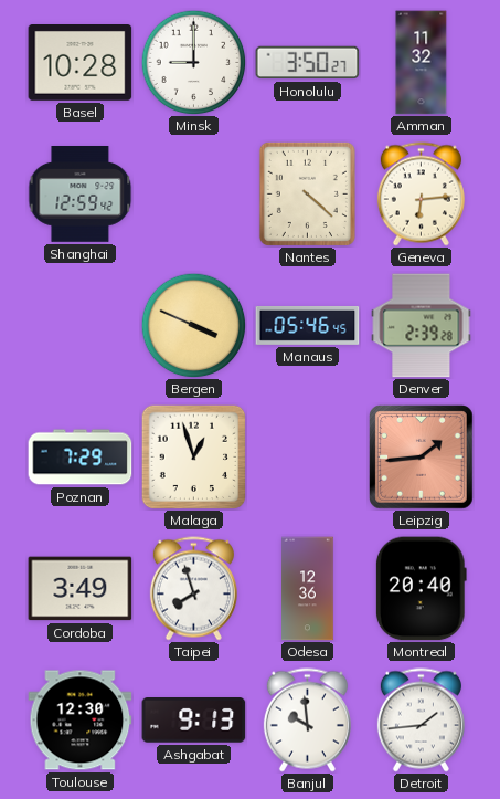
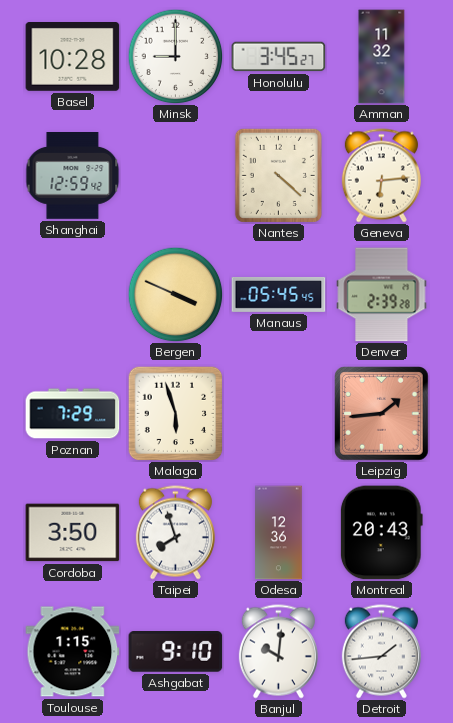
Honolulu: 3:50 -> 3:45 (279, 57)
Manaus: 05:46 -> 05:45 (279, 294)
Malaga: 12:57 -> 5:57 (175, 413)
Cordoba: 3:49 -> 3:50 (73, 533)
Montreal: 20:40 -> 20:43 (381, 533)
Toulouse: 12:30 -> 1:15 (73, 652)
Ashgabat: 9:13 -> 9:10 (176, 652)
Banjul: 9:59 -> 10:01 (278, 652)
